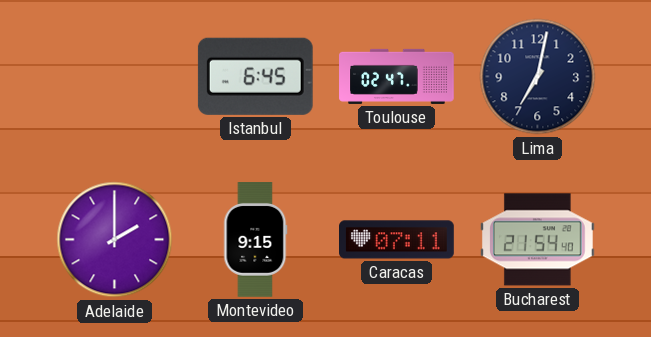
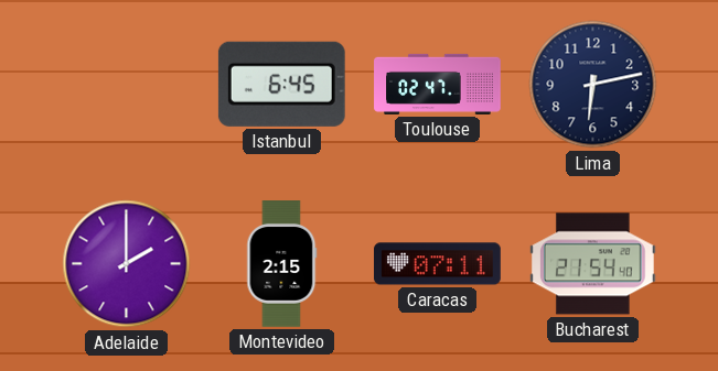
Lima: 7:02 -> 6:13 (593, 85)
Montevideo: 9:15 -> 2:15 (282, 264)
